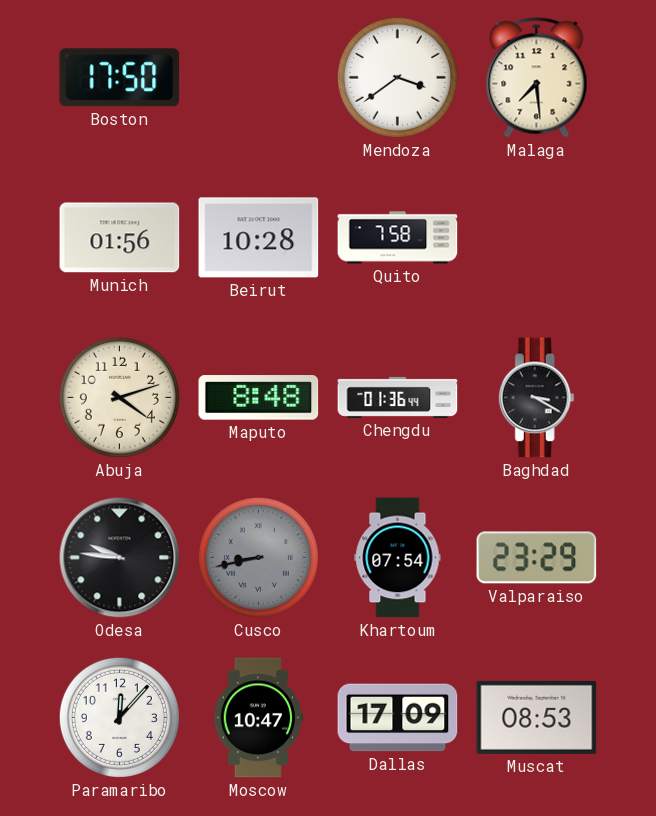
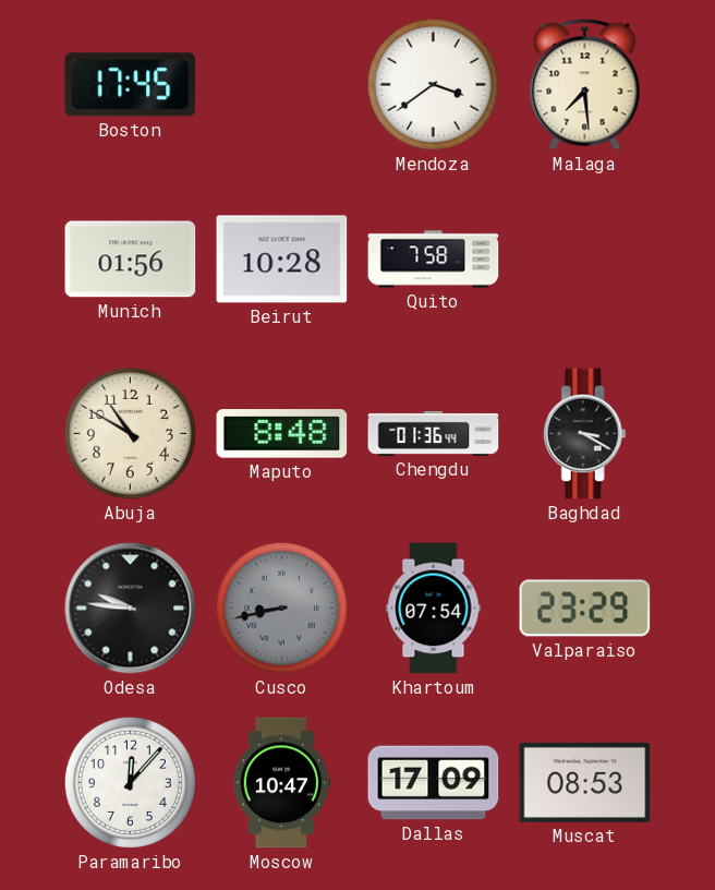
Boston: 17:50 -> 17:45 (131, 85)
Abuja: 4:12 -> 10:50 (130, 433)
